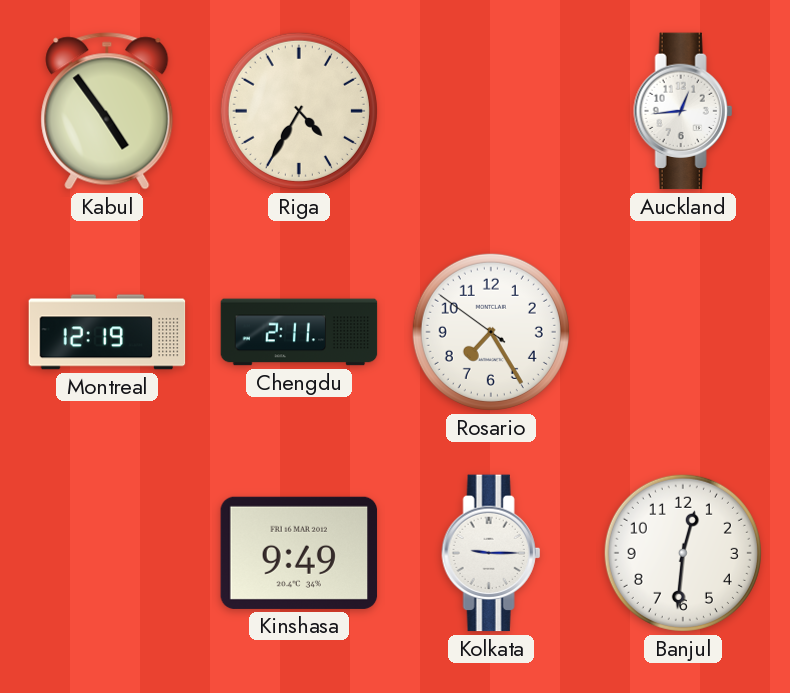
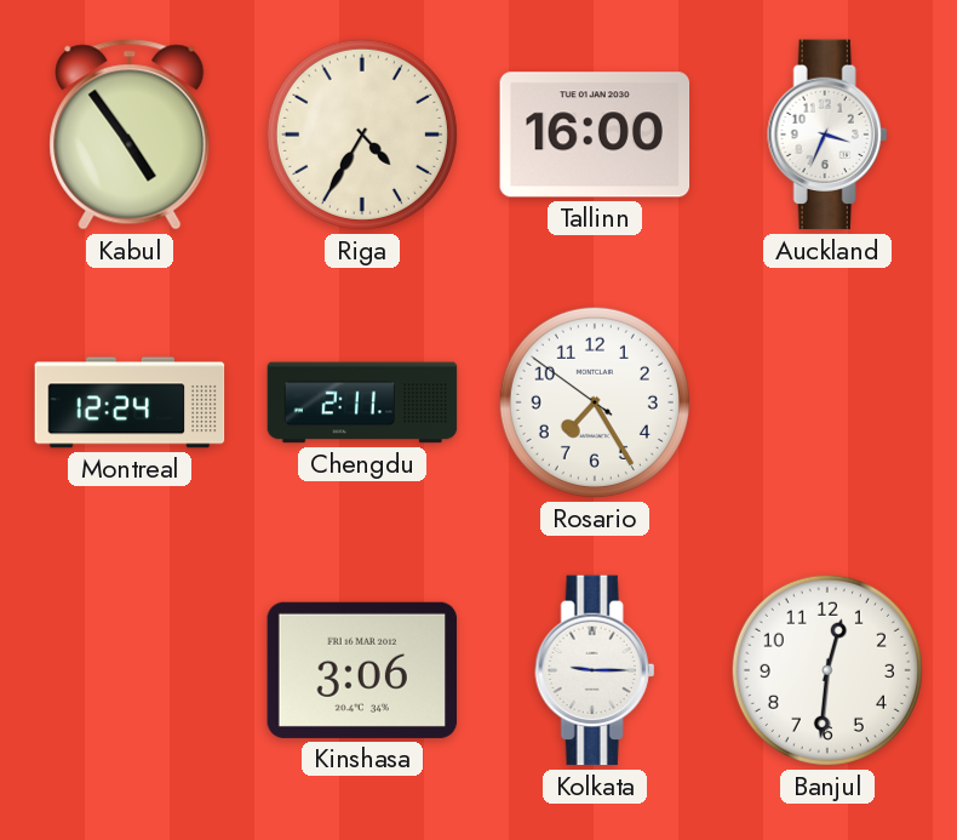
Tallinn: none -> 16:00 (595, 135)
Auckland: 12:44 -> 3:34 (827, 135)
Montreal: 12:19 -> 12:24 (130, 402)
Kinshasa: 9:49 -> 3:06 (362, 670)
